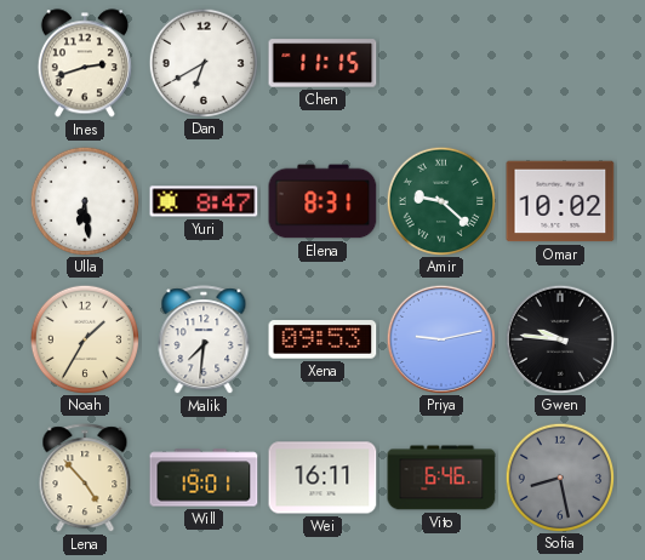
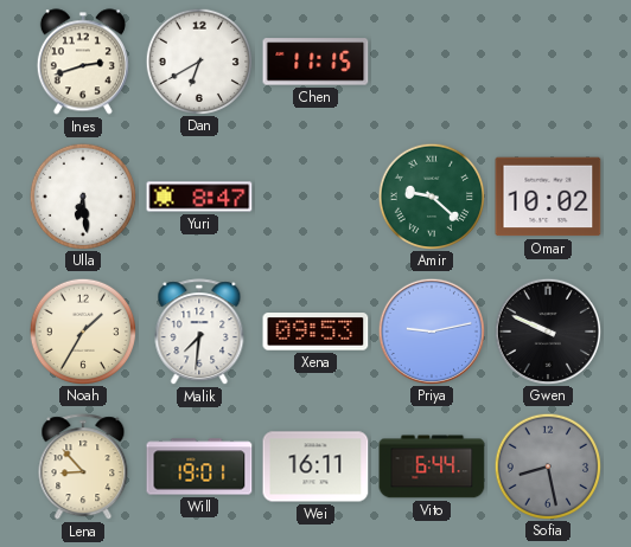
Elena: 8:31 -> none (322, 201)
Gwen: 9:46 -> 9:49 (547, 330)
Lena: 4:53 -> 8:53 (83, 468)
Vito: 6:46 -> 6:44 (432, 466)
